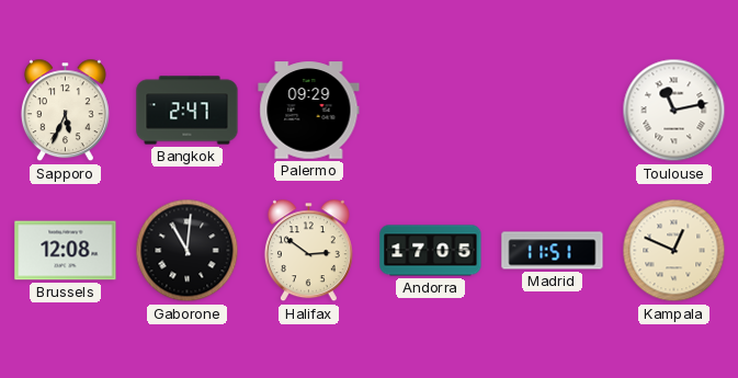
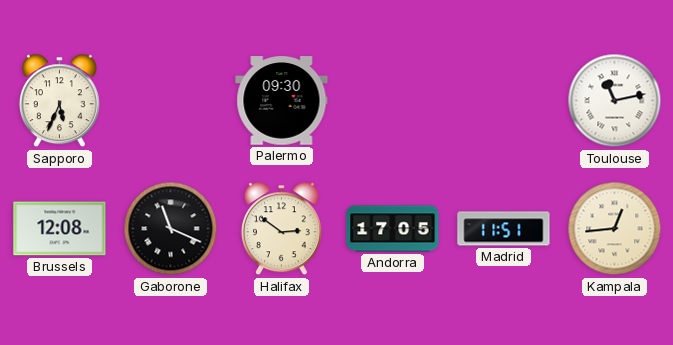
Bangkok: 2:47 -> none (188, 111)
Palermo: 09:29 -> 09:30 (282, 101)
Gaborone: 11:01 -> 11:19 (171, 229)
Kampala: 12:49 -> 12:44 (615, 229)
